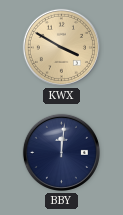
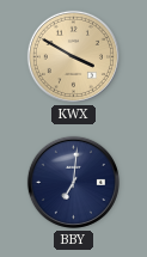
BBY: 12:01 -> 7:01 (73, 182)
